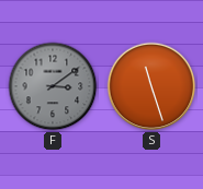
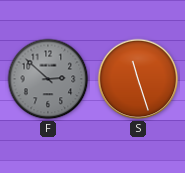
F: 3:09 -> 2:52 (48, 79)
